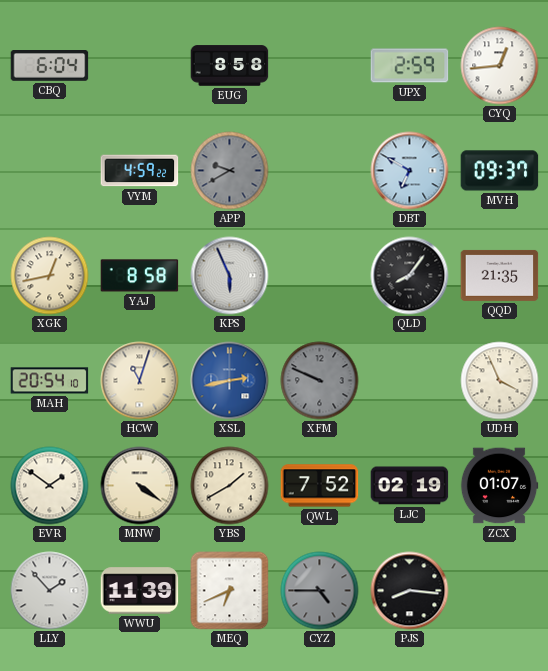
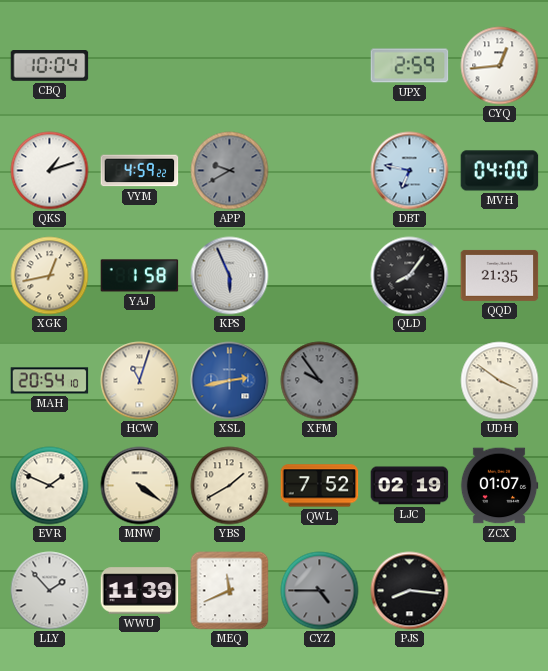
CBQ: 6:04 -> 10:04 (50, 66)
EUG: 8:58 -> none (230, 66)
QKS: none -> 1:12 (50, 171)
DBT: 6:50 -> 6:47 (410, 171)
MVH: 09:37 -> 04:00 (500, 171)
YAJ: 8:58 -> 1:58 (140, 276)
XFM: 9:49 -> 9:54 (320, 381)
UDH: 3:56 -> 3:51 (500, 381)
EVR: 1:51 -> 1:49 (50, 486)
MEQ: 6:41 -> 11:41 (230, 591)
